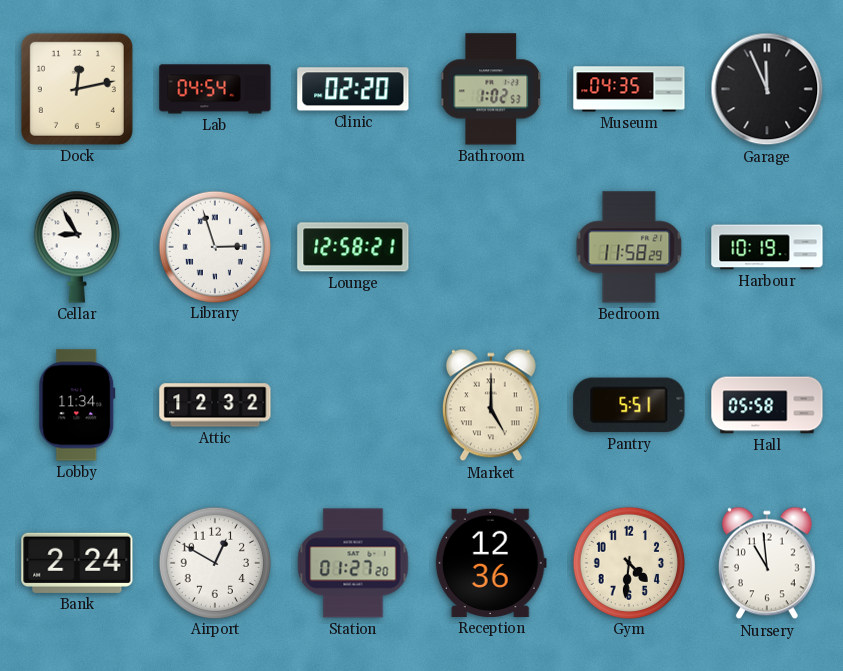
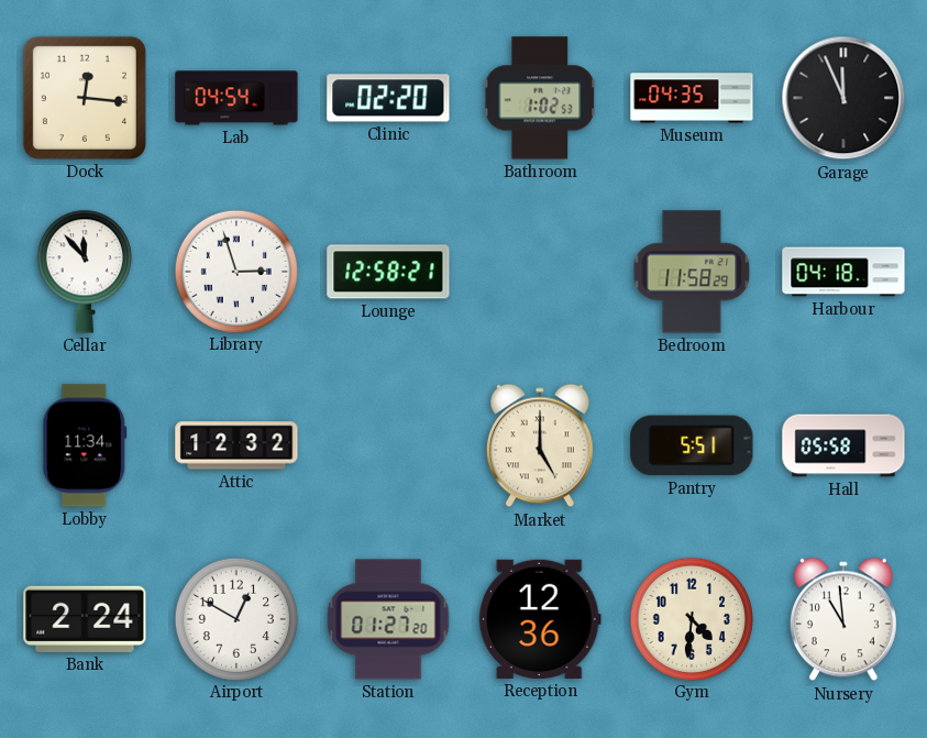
Dock: 12:13 -> 12:16 (85, 98)
Cellar: 8:55 -> 11:53 (85, 272)
Harbour: 10:19 -> 04:18 (843, 272)
